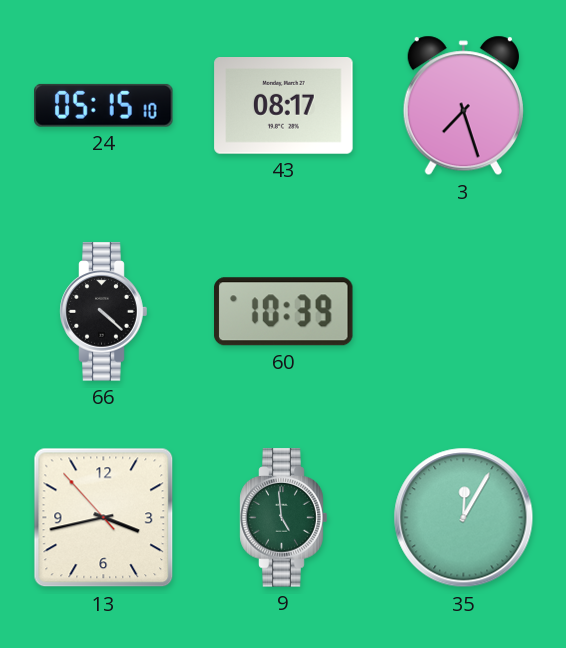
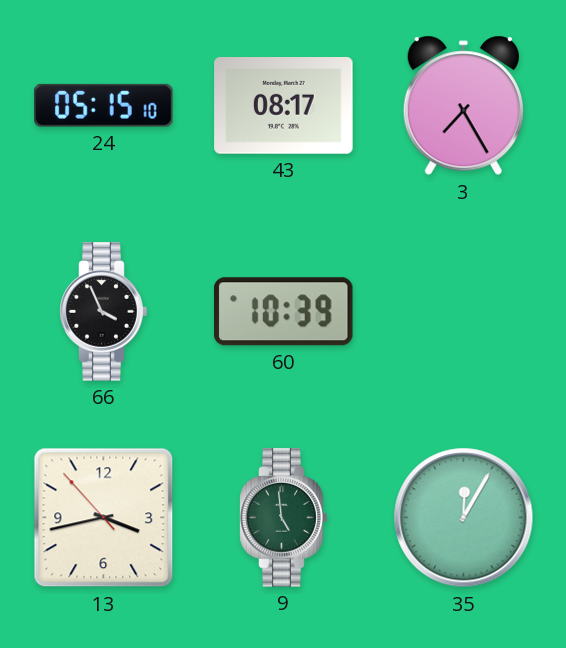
3: 7:27 -> 7:25 (463, 106)
66: 4:22 -> 3:56 (104, 312)
